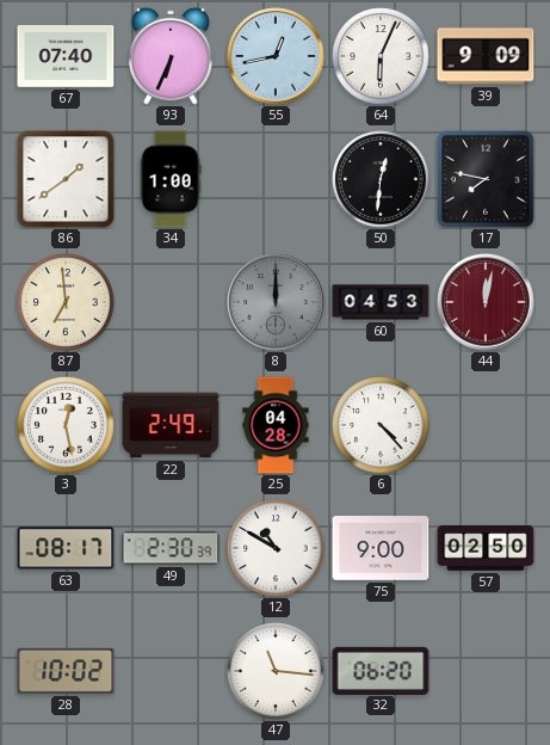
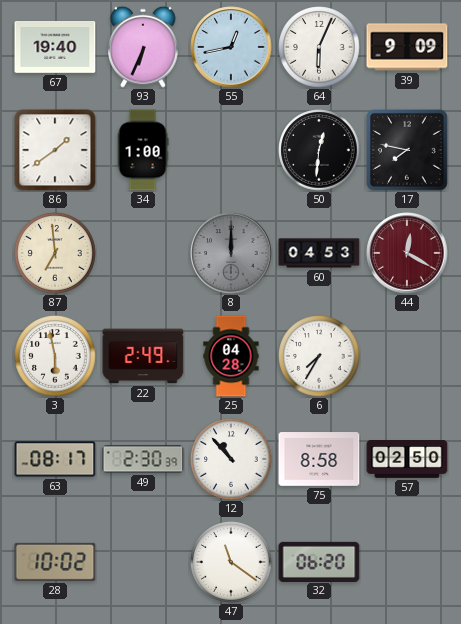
67: 07:40 -> 19:40 (55, 48)
44: 12:02 -> 12:20 (407, 253)
3: 12:28 -> 5:58 (55, 356)
6: 4:23 -> 7:35 (319, 356)
12: 10:50 -> 10:53 (231, 459)
75: 9:00 -> 8:58 (319, 459)
47: 11:16 -> 11:21 (231, 562)
